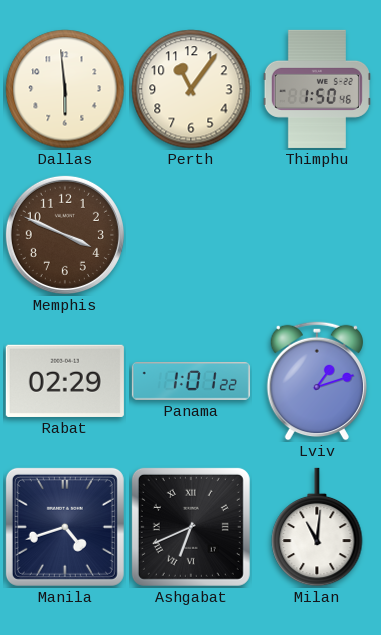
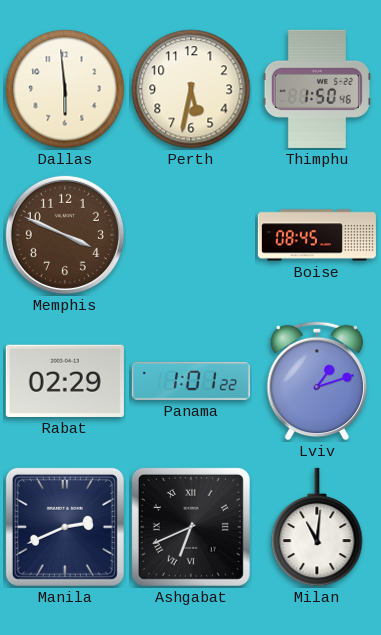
Perth: 11:06 -> 5:32 (191, 89)
Boise: none -> 08:45 (317, 235)
Manila: 4:42 -> 2:41 (65, 527)
